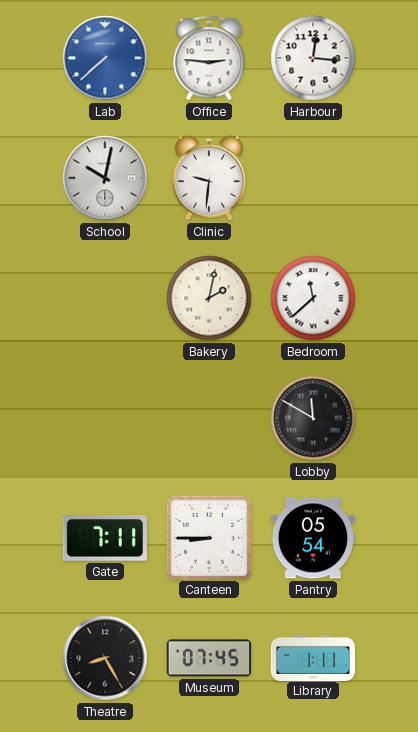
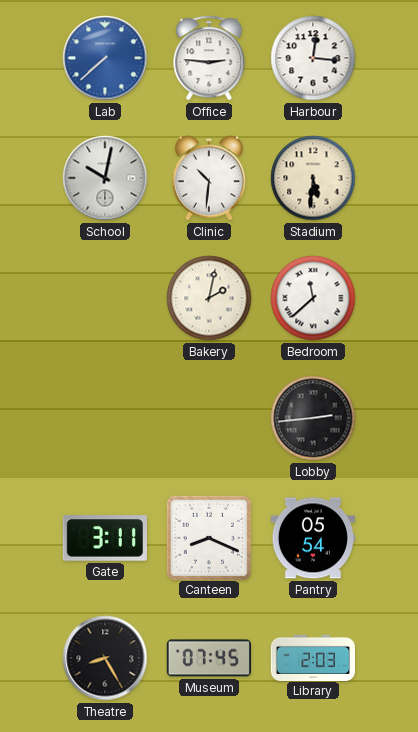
Clinic: 9:31 -> 10:31 (209, 178)
Stadium: none -> 5:31 (313, 178)
Lobby: 11:50 -> 2:44 (313, 418)
Gate: 7:11 -> 3:11 (105, 538)
Canteen: 8:45 -> 8:19 (208, 537)
Library: 1:11 -> 2:03 (312, 657)
